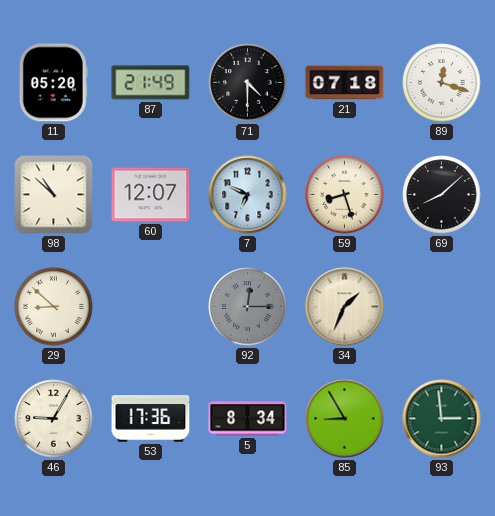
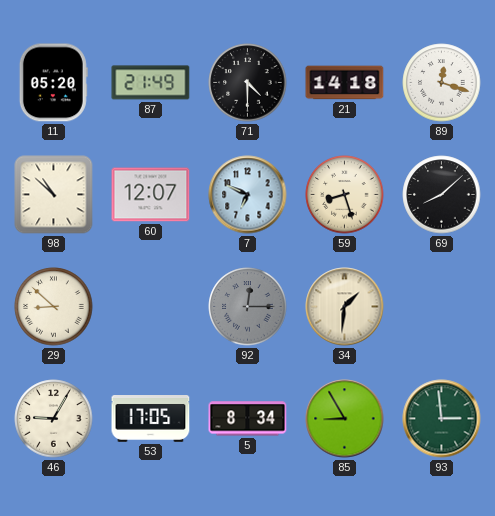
21: 07:18 -> 14:18 (345, 83)
34: 1:34 -> 1:31 (345, 307)
53: 17:36 -> 17:05 (151, 419)
